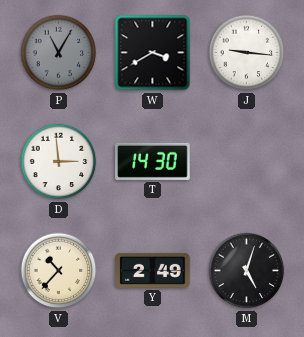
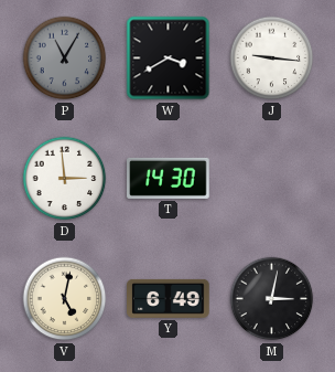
V: 10:37 -> 5:02 (65, 299)
Y: 2:49 -> 6:49 (169, 298)
M: 5:03 -> 3:02 (272, 299)
